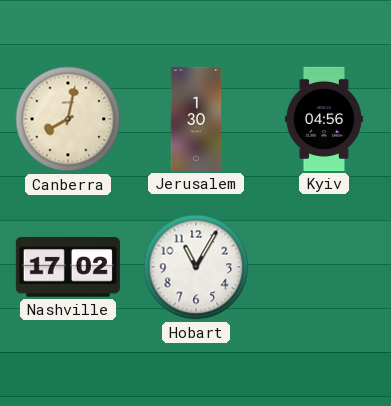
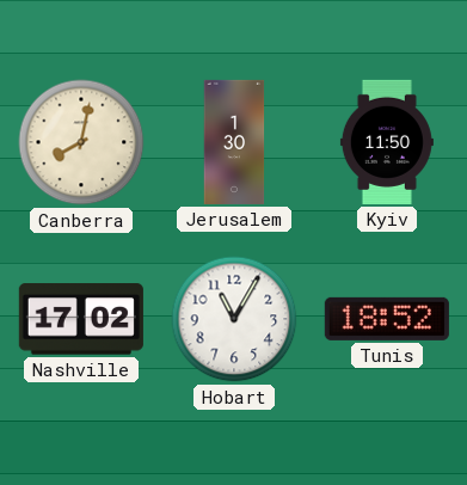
Kyiv: 04:56 -> 11:50 (387, 142)
Tunis: none -> 18:52 (387, 319)
